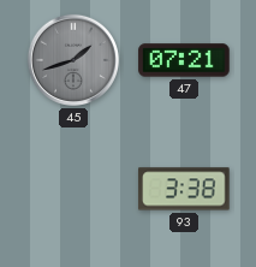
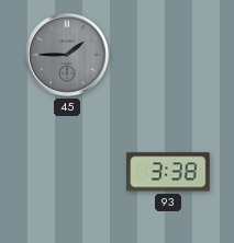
45: 1:42 -> 1:45 (67, 55)
47: 07:21 -> none (184, 60)
